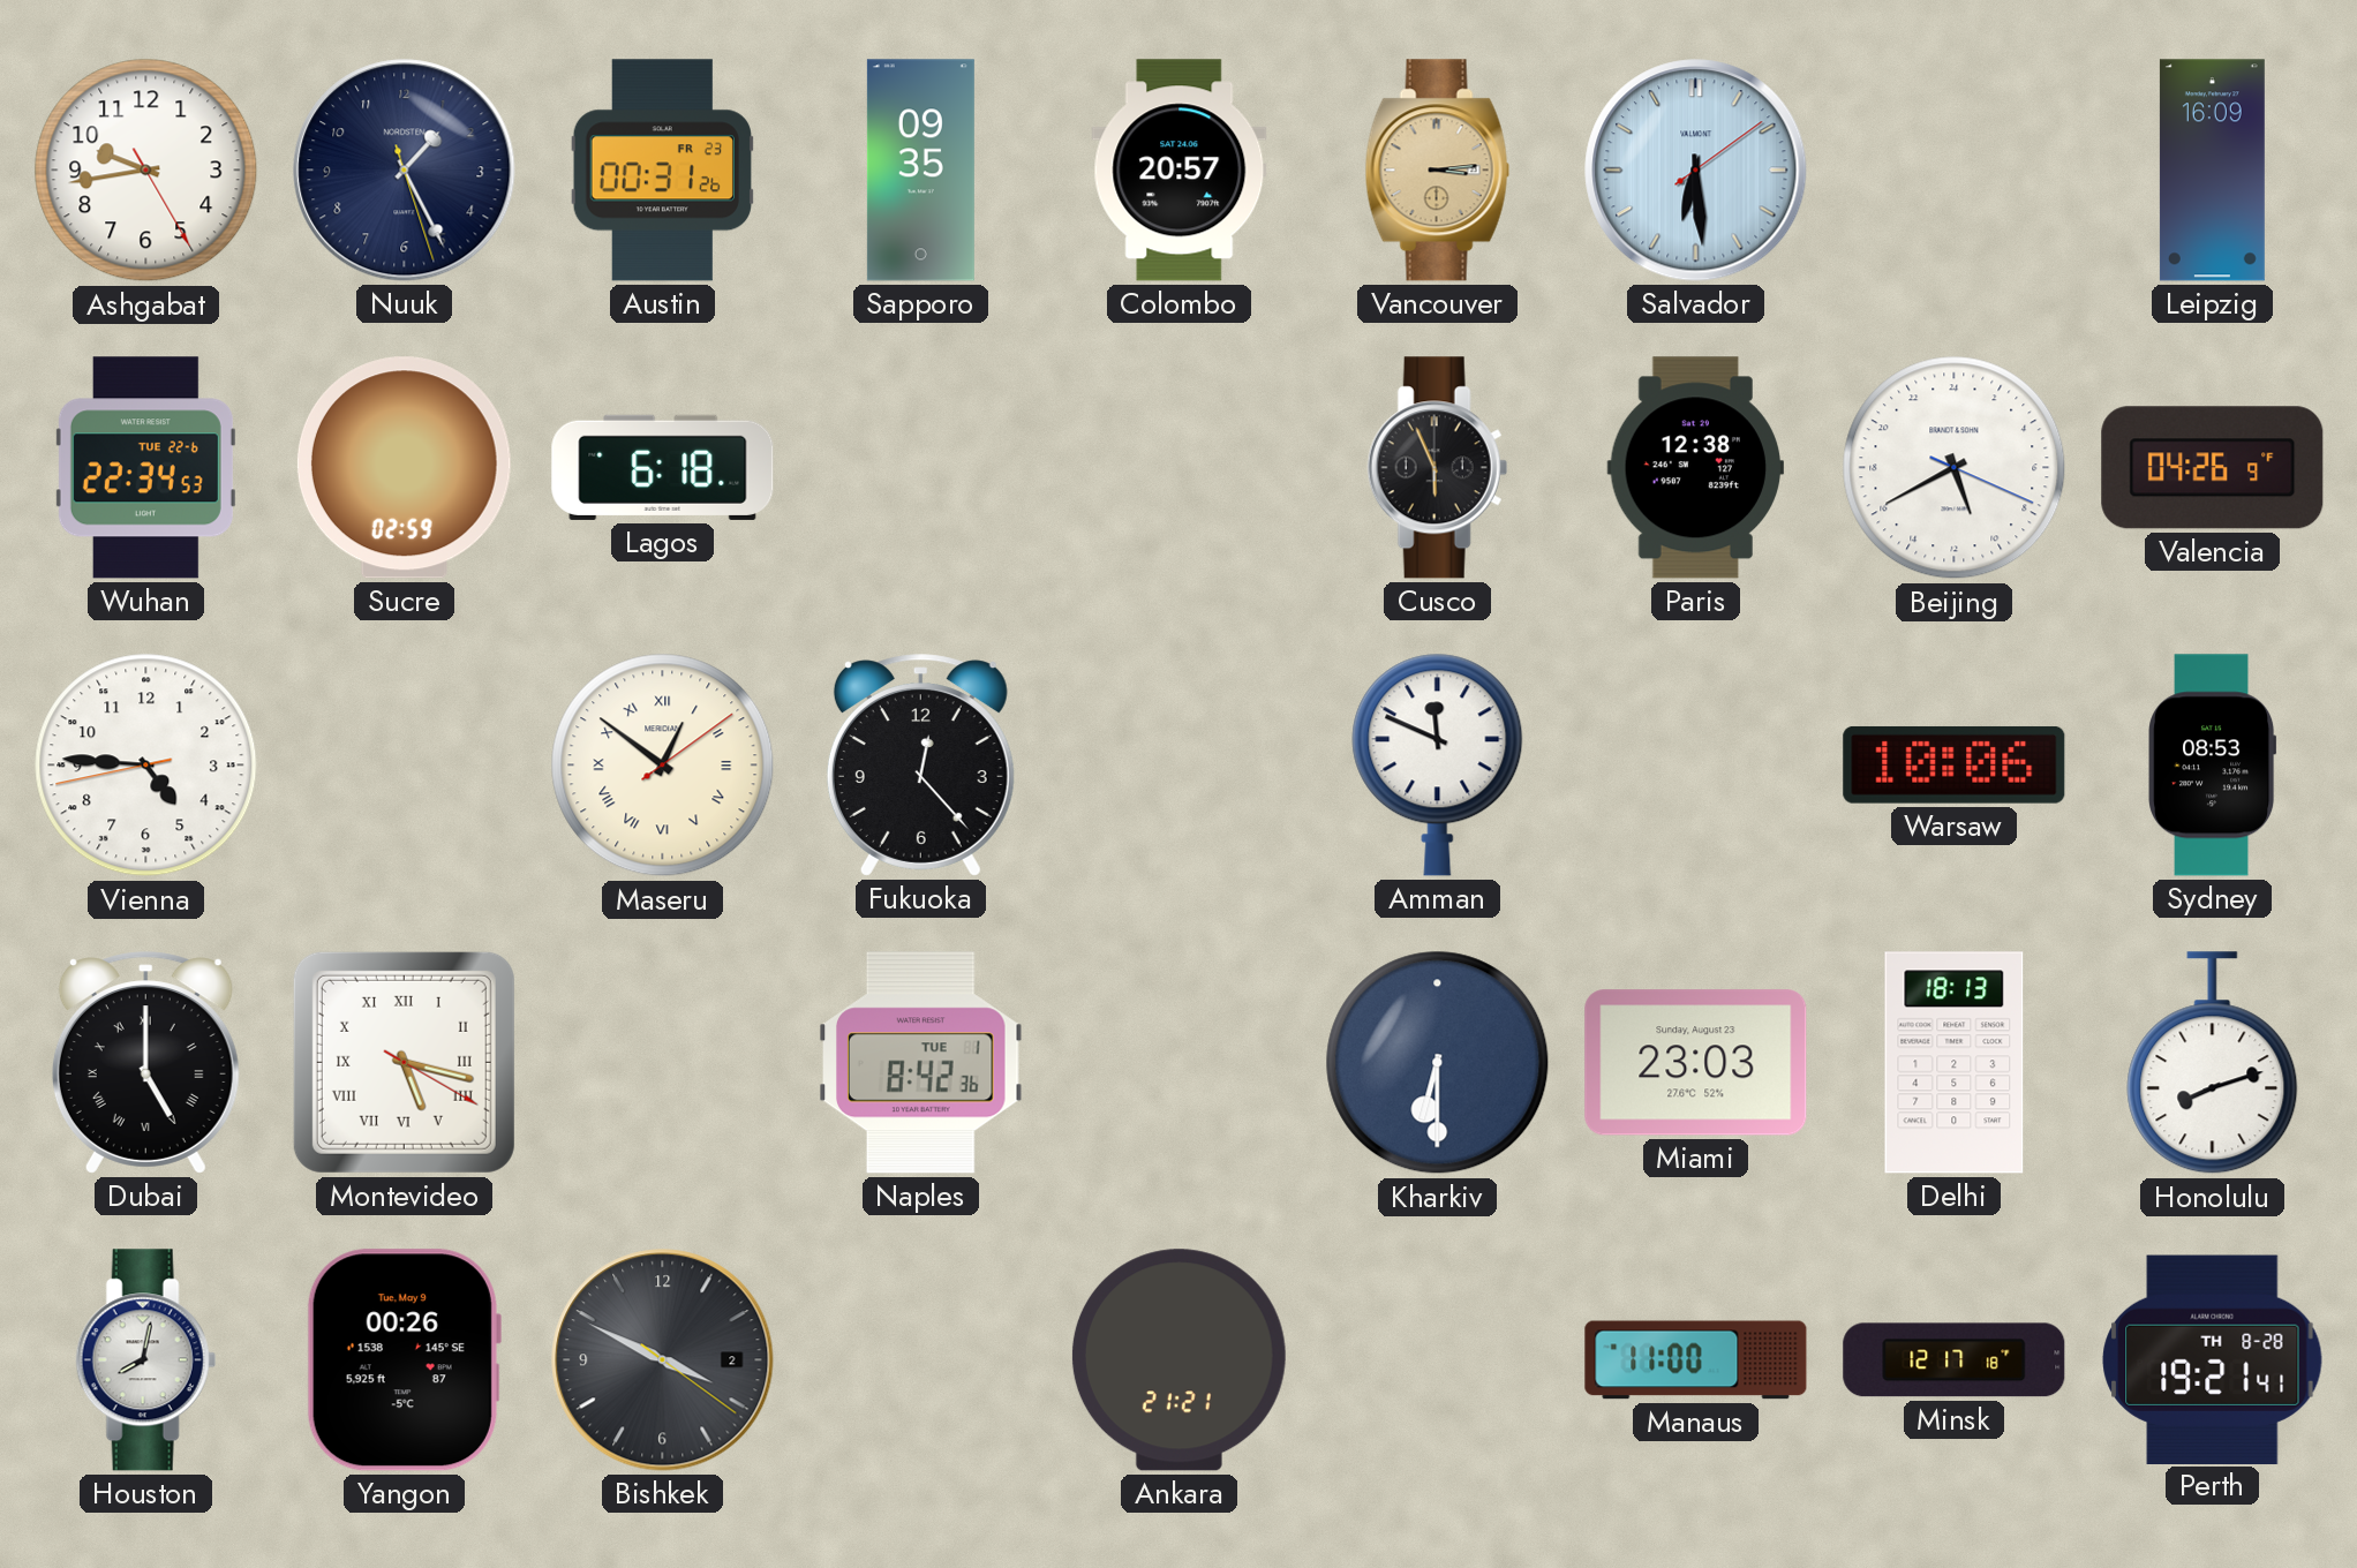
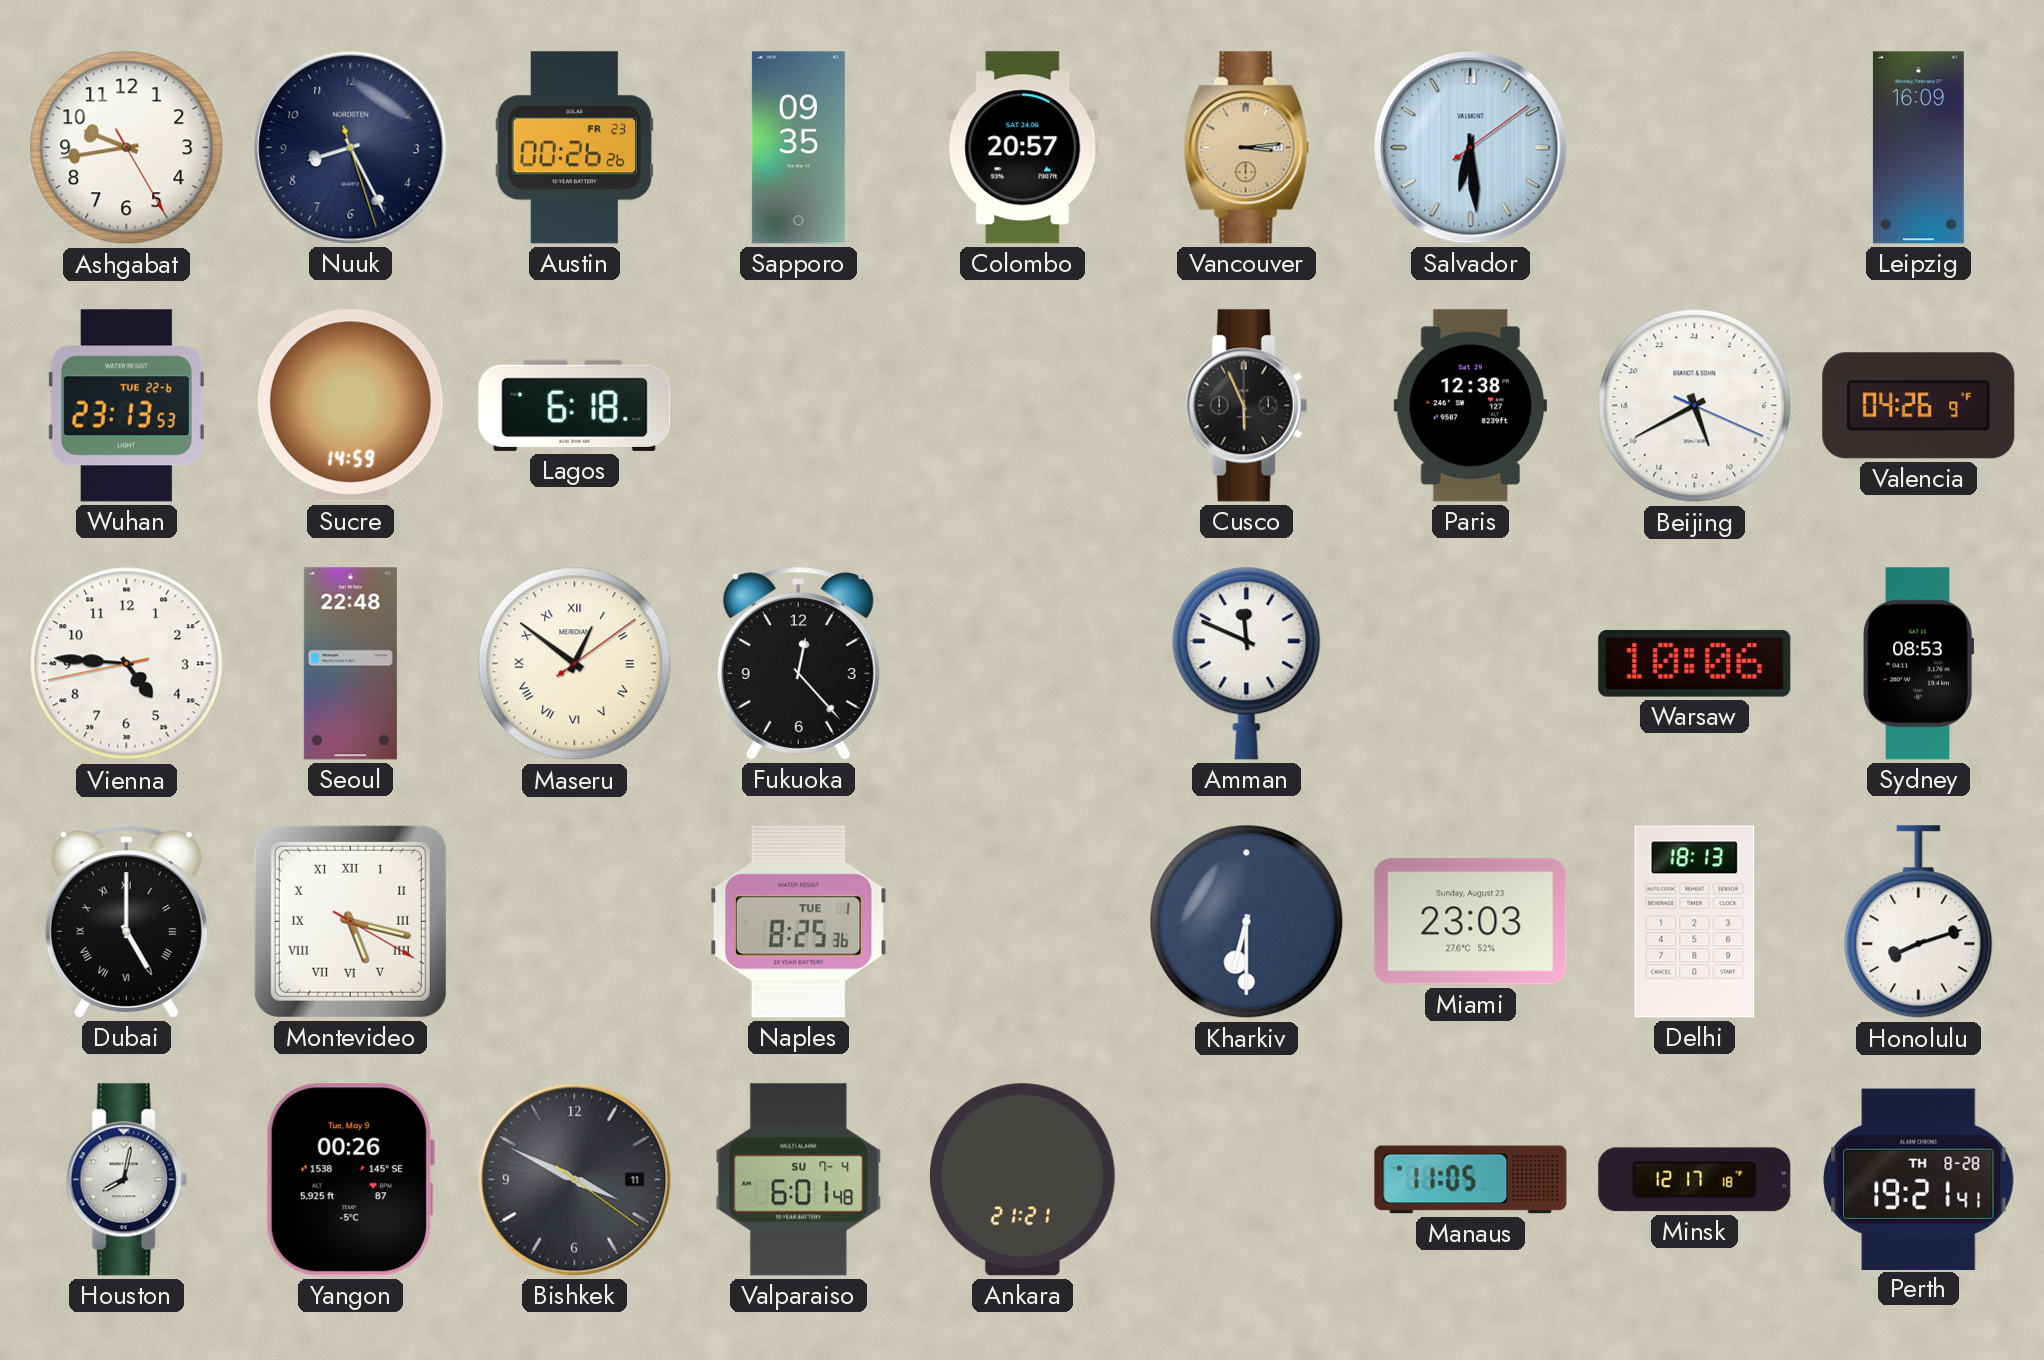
Nuuk: 1:25 -> 8:25 (351, 148)
Austin: 00:31 -> 00:26 (574, 148)
Wuhan: 22:34 -> 23:13 (126, 406)
Sucre: 02:59 -> 14:59 (350, 406)
Seoul: none -> 22:48 (350, 664)
Naples: 8:42 -> 8:25 (799, 922)
Bishkek date: 2 -> 11 (575, 1180)
Valparaiso: none -> 6:01 (799, 1180)
Manaus: 11:00 -> 11:05 (1471, 1180)
